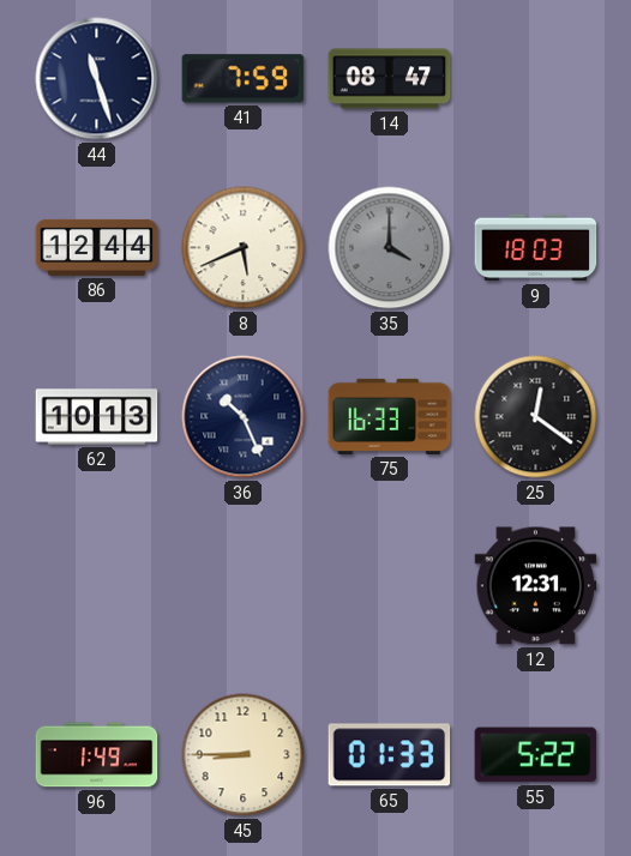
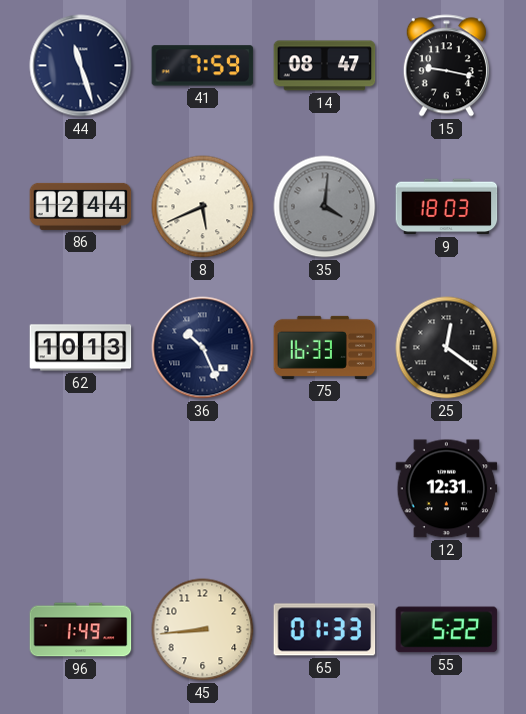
15: none -> 9:17 (446, 66)
35: 4:00 -> 4:01 (325, 207)
45: 8:45 -> 8:44 (203, 630)
